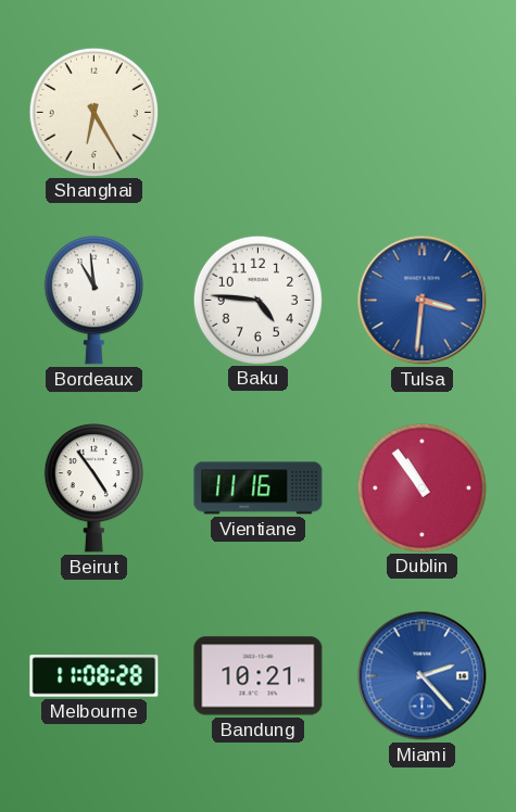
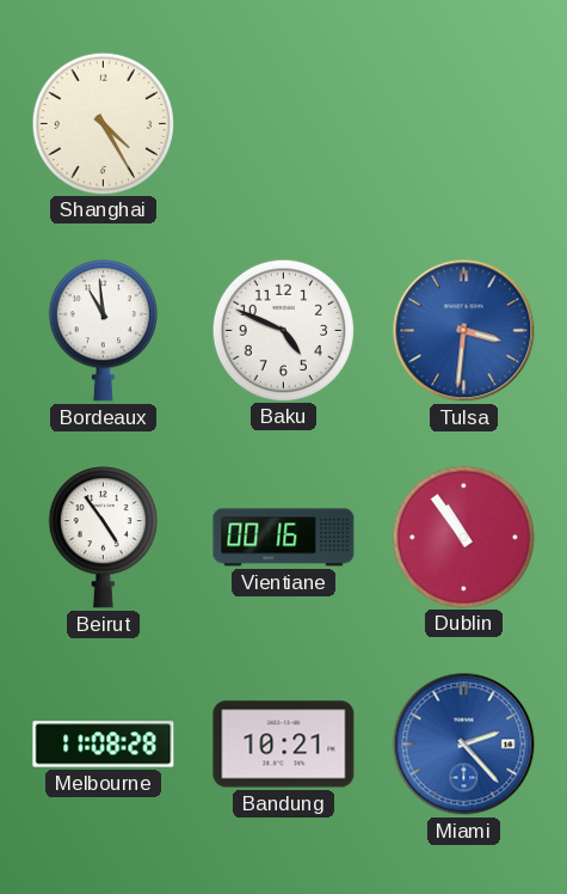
Shanghai: 6:25 -> 4:25 (103, 123)
Baku: 4:46 -> 4:49 (283, 330)
Vientiane: 11:16 -> 00:16 (284, 538)
